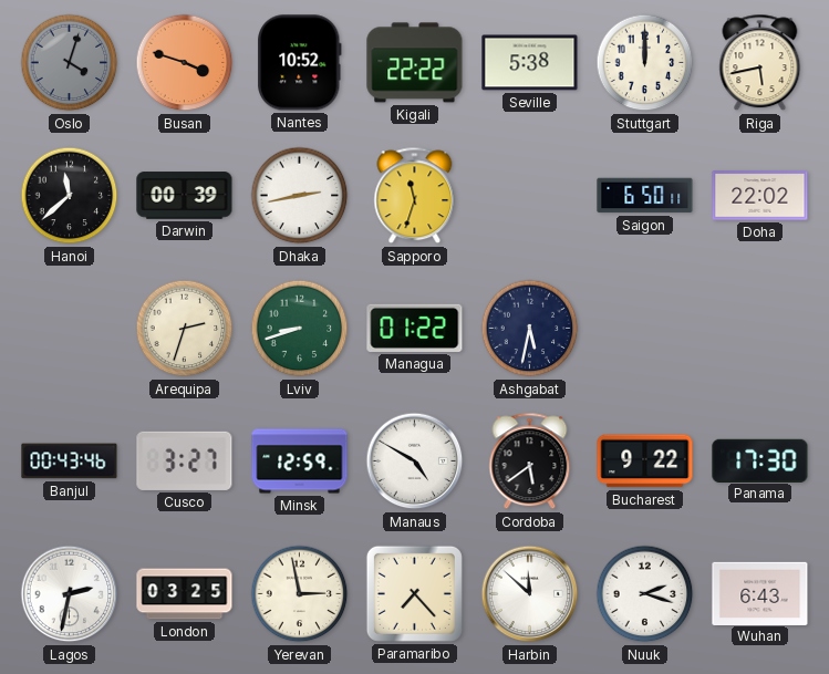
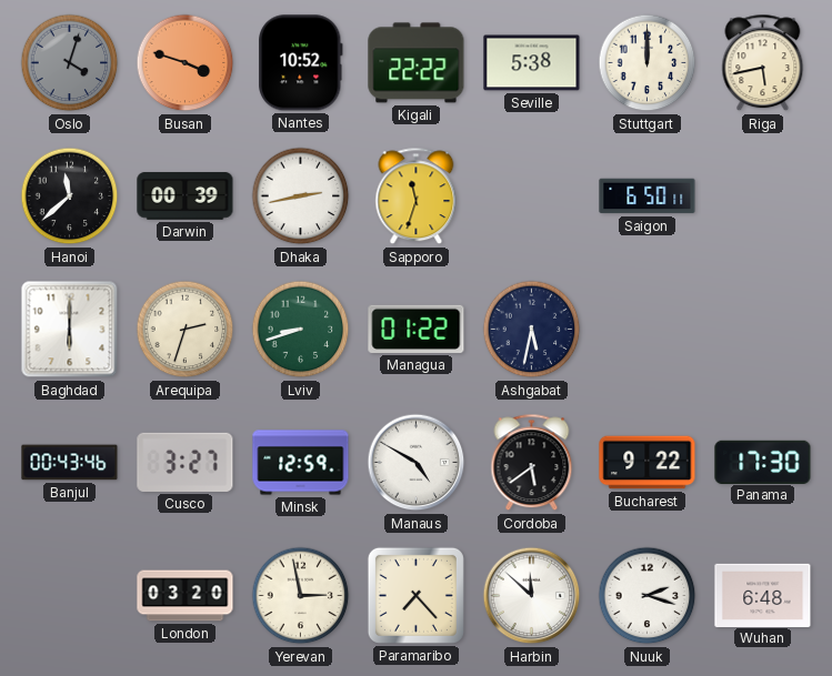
Doha: 22:02 -> none (760, 196)
Baghdad: none -> 6:00 (70, 330)
Lagos: 2:32 -> none (70, 594)
London: 03:25 -> 03:20 (186, 596)
Wuhan: 6:43 -> 6:48 (763, 595)
